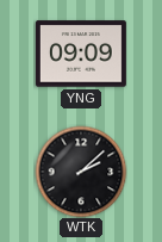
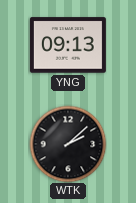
YNG: 09:09 -> 09:13 (68, 45)
